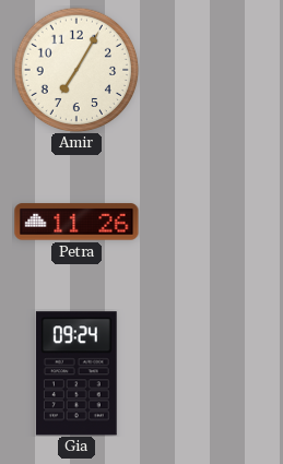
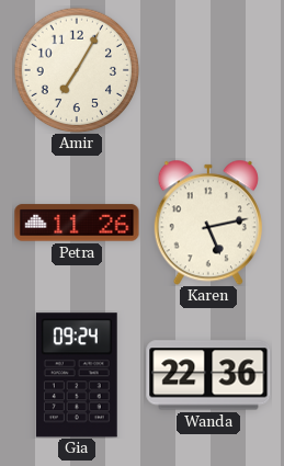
Karen: none -> 5:13 (208, 223)
Wanda: none -> 22:36 (208, 375)
